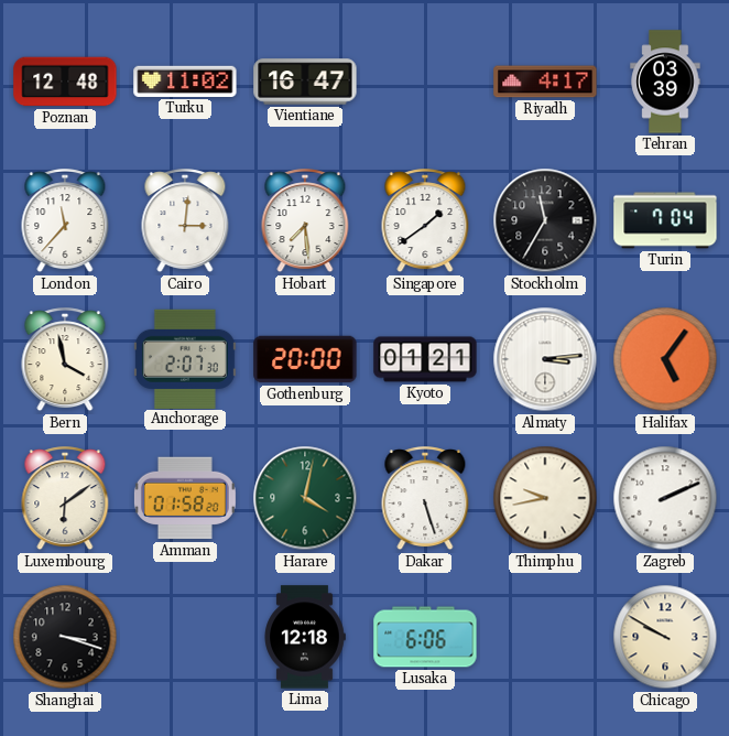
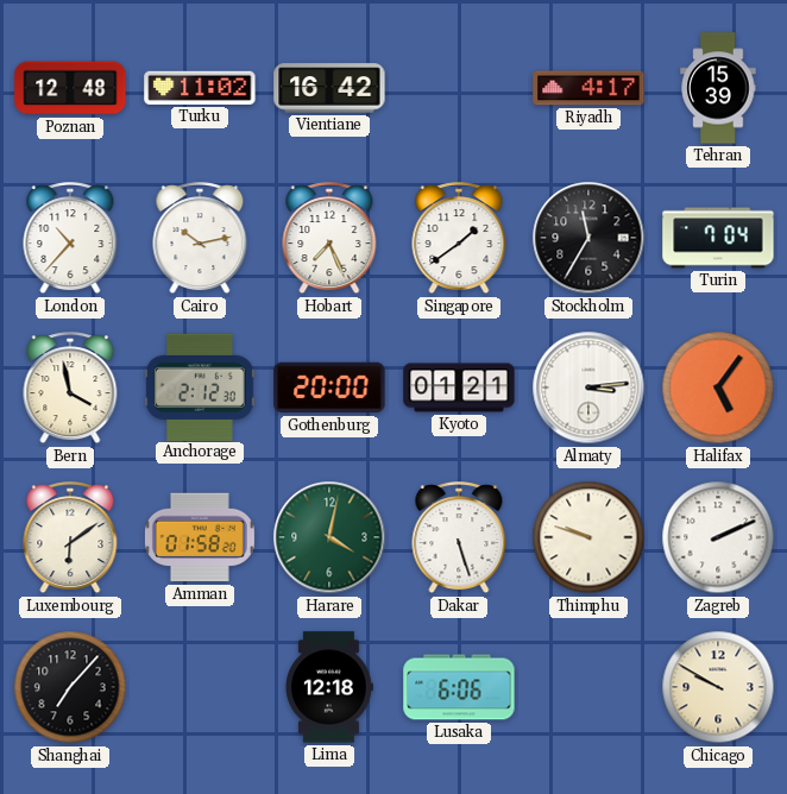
Vientiane: 16:47 -> 16:42 (329, 88)
Tehran: 03:39 -> 15:39 (718, 88)
London: 11:37 -> 10:37 (70, 239)
Cairo: 3:01 -> 10:13 (200, 239)
Hobart: 7:29 -> 7:26 (329, 239)
Anchorage: 2:07 -> 2:12 (200, 386)
Thimphu: 9:43 -> 9:48 (588, 537)
Shanghai: 3:18 -> 7:07 (70, 687)
